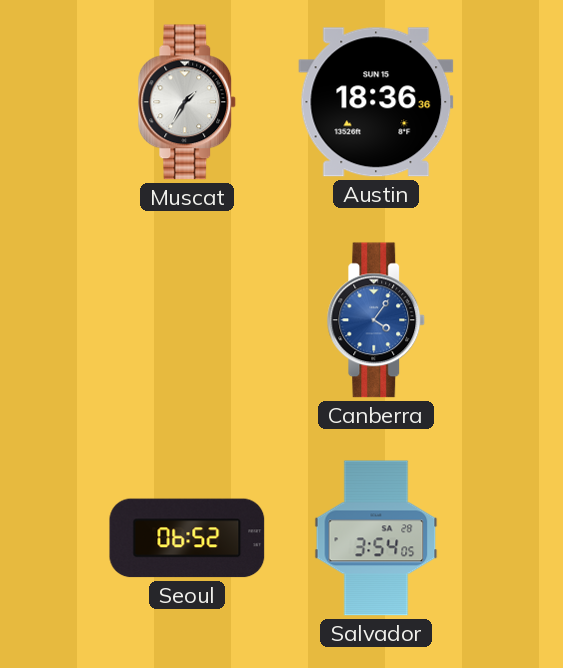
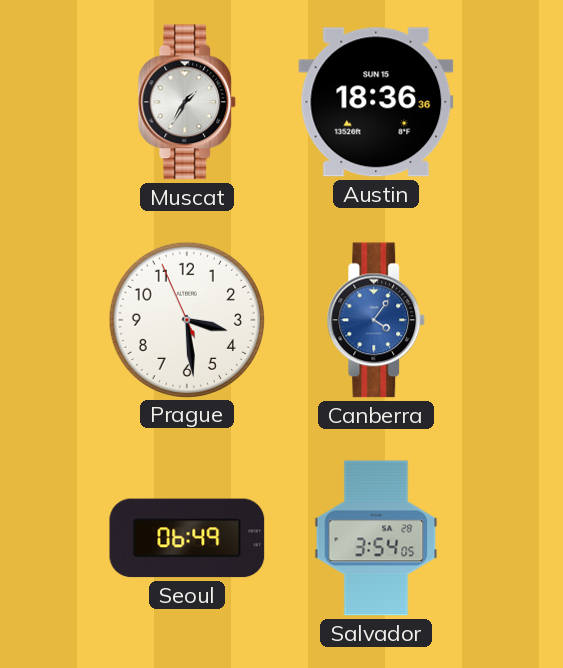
Prague: none -> 3:28 (186, 319)
Seoul: 06:52 -> 06:49 (187, 538)
